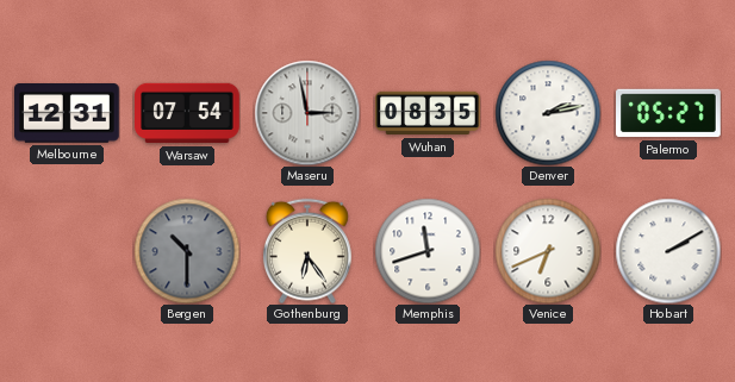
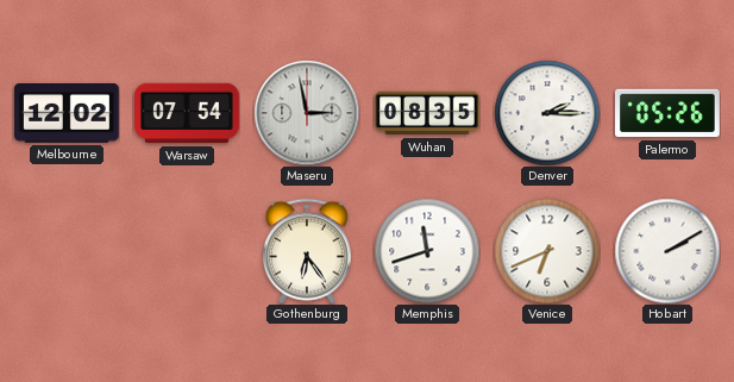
Melbourne: 12:31 -> 12:02 (68, 114)
Denver: 2:13 -> 2:15 (547, 113)
Palermo: 05:27 -> 05:26 (669, 113)
Bergen: 10:30 -> none (187, 251)
